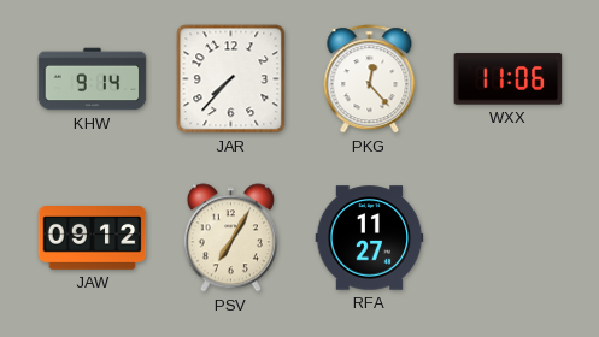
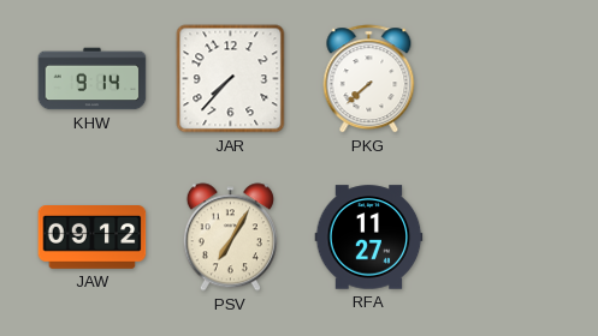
PKG: 12:23 -> 7:38 (369, 79)
WXX: 11:06 -> none (509, 79)
